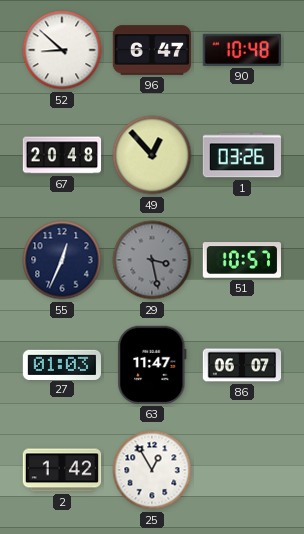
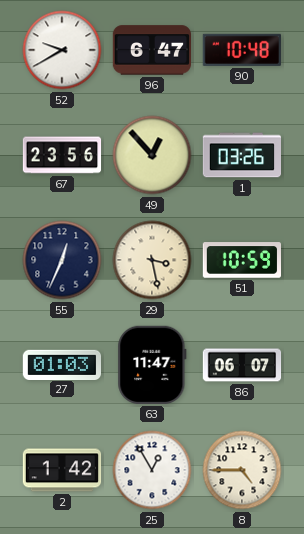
52: 8:52 -> 9:40 (62, 50)
67: 20:48 -> 23:56 (62, 155)
29 dial: grey -> cream (152, 260)
51: 10:57 -> 10:59 (241, 260)
8: none -> 4:45 (242, 470)
